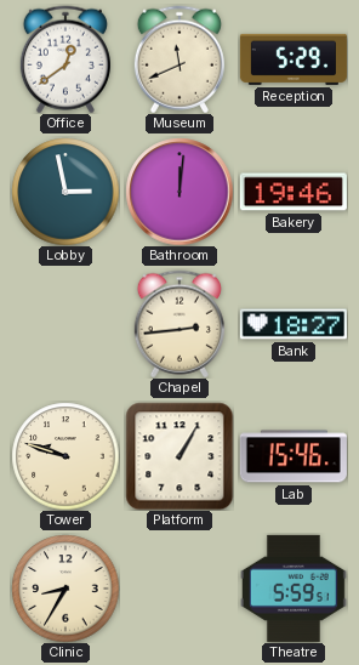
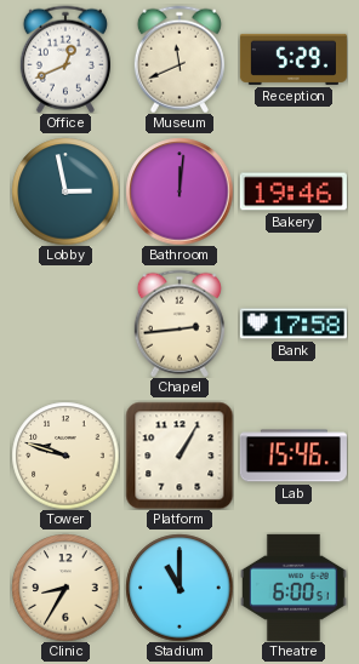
Office: 12:39 -> 12:41 (65, 59)
Bank: 18:27 -> 17:58 (294, 324)
Stadium: none -> 11:00 (180, 588)
Theatre: 5:59 -> 6:00 (294, 588)
